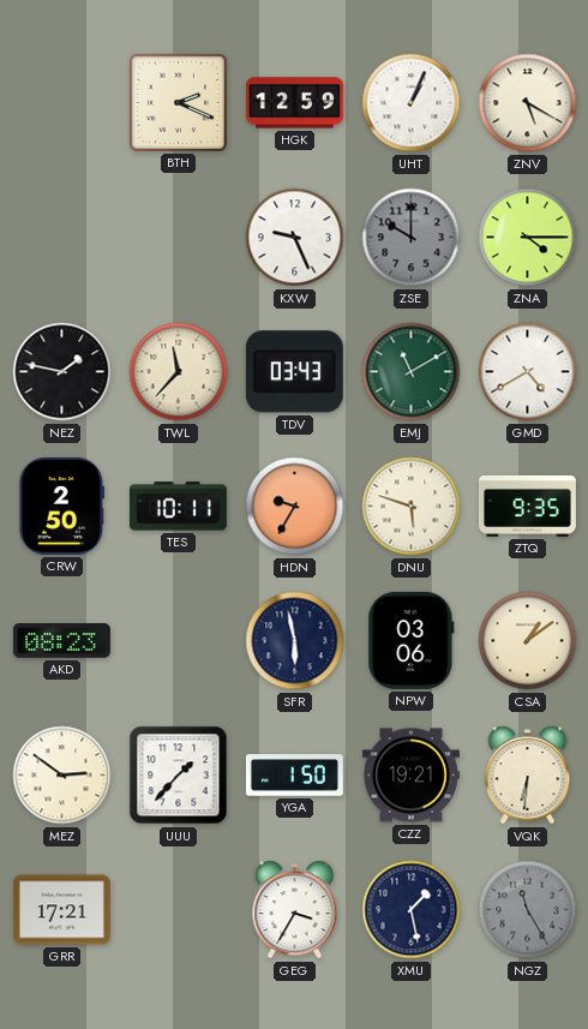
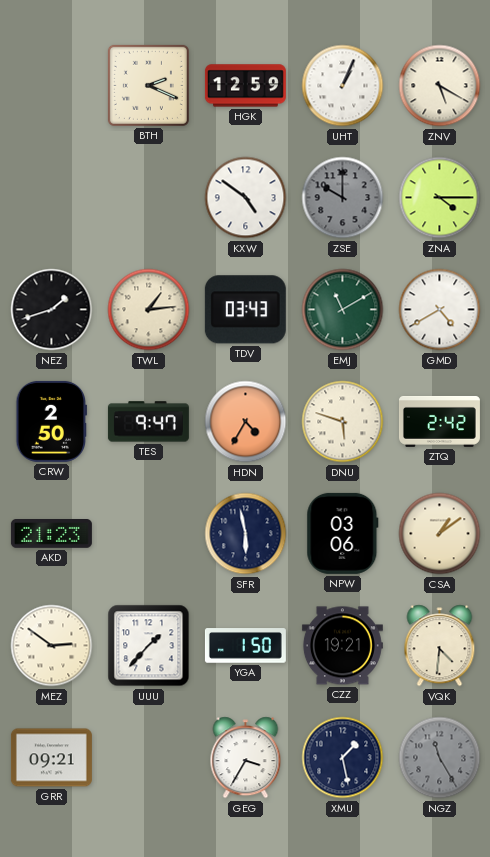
KXW: 9:26 -> 4:51 (246, 198)
NEZ: 1:47 -> 1:42 (52, 310)
TWL: 11:37 -> 1:14 (149, 310)
TES: 10:11 -> 9:47 (148, 422)
HDN: 9:35 -> 4:35 (246, 422)
ZTQ: 9:35 -> 2:42 (439, 421)
AKD: 08:23 -> 21:23 (51, 534)
VQK: 6:31 -> 4:31 (440, 646)
GRR: 17:21 -> 09:21 (51, 758)
